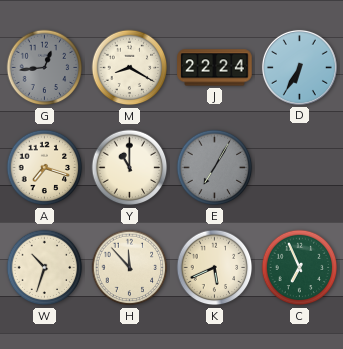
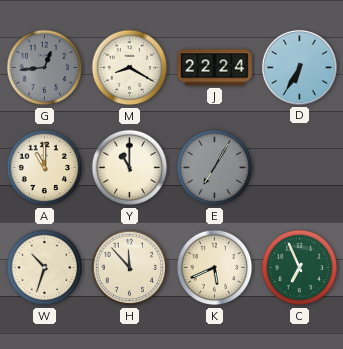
A: 7:18 -> 11:00 (45, 168)
